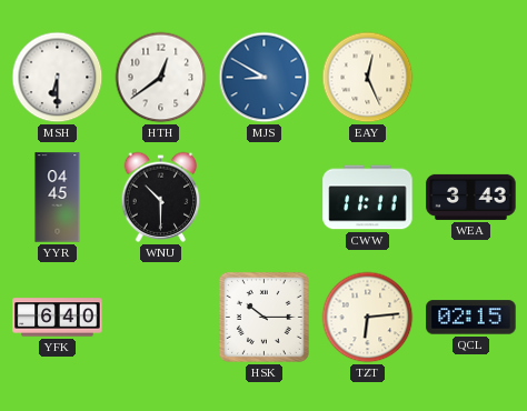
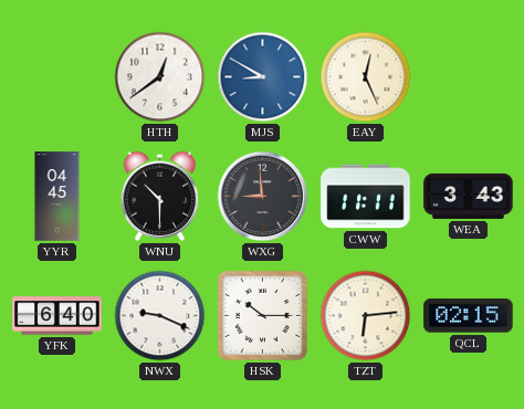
MSH: 6:30 -> none (58, 78)
WXG: none -> 8:59 (263, 197)
NWX: none -> 9:19 (160, 316)
